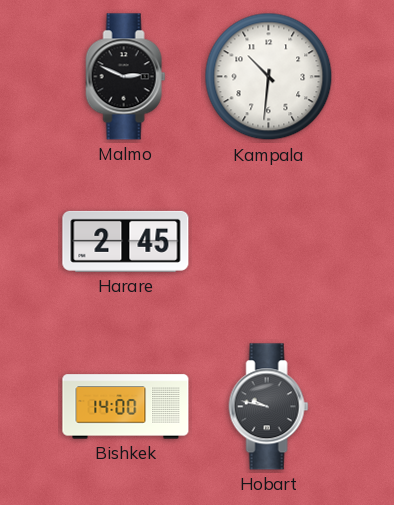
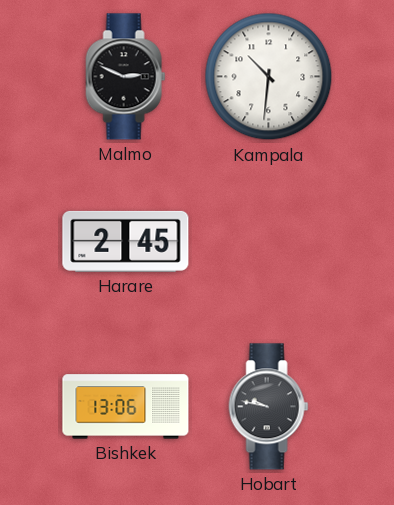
Bishkek: 14:00 -> 13:06 (126, 407)
